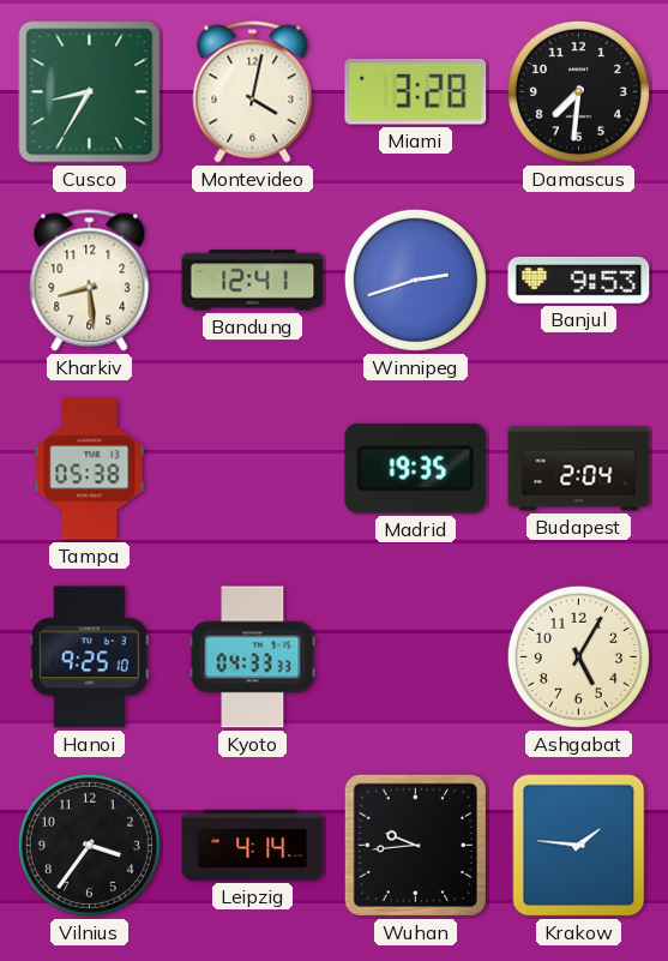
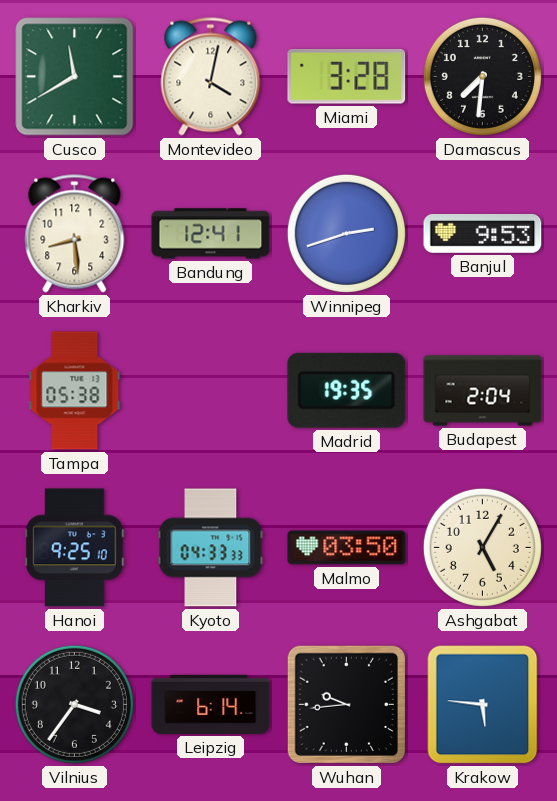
Cusco: 8:35 -> 11:40 (75, 77)
Malmo: none -> 03:50 (347, 548)
Leipzig: 4:14 -> 6:14 (211, 704)
Krakow: 1:46 -> 5:46 (483, 705)
